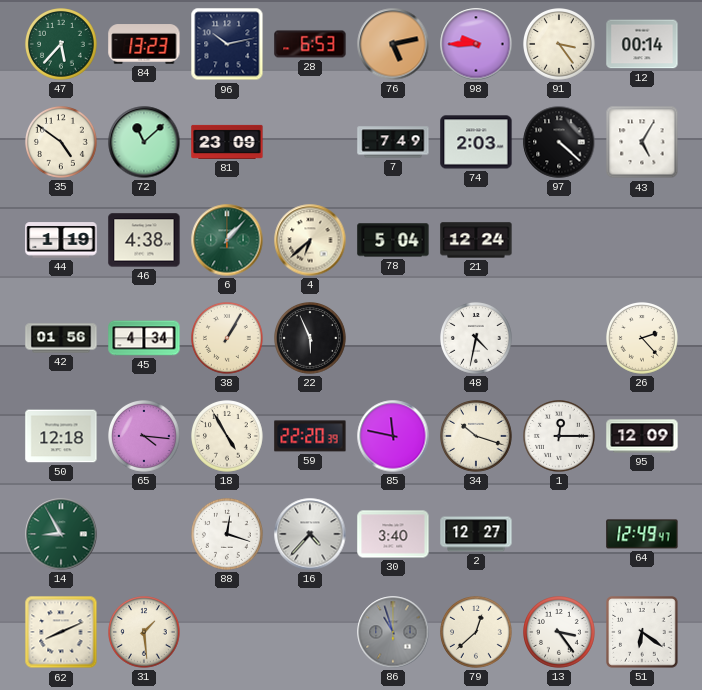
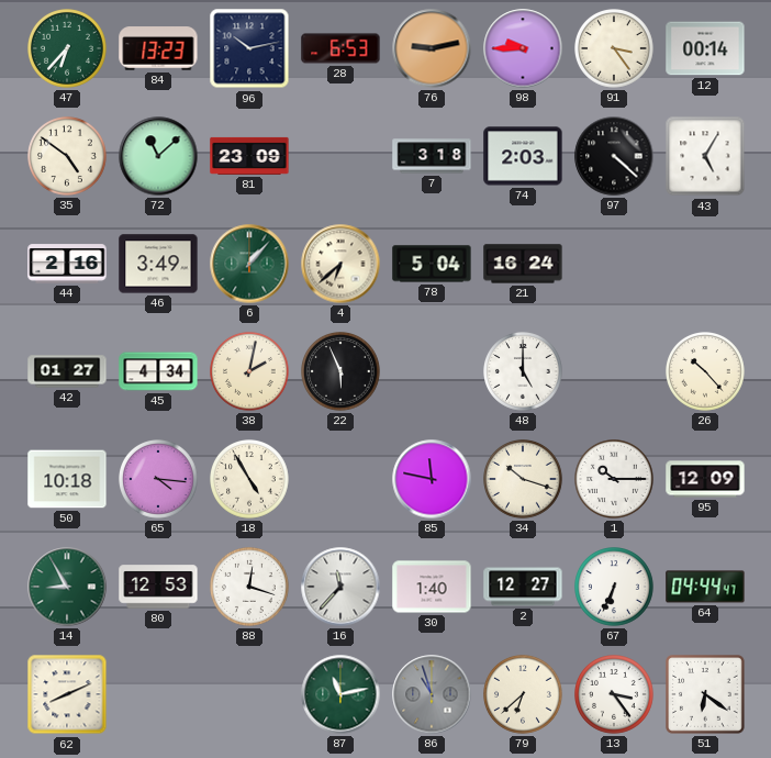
47: 5:37 -> 6:37 (68, 49)
76: 5:13 -> 9:13 (432, 48)
7: 7:49 -> 3:18 (432, 156)
44: 1:19 -> 2:16 (67, 264)
46: 4:38 -> 3:49 (158, 264)
21: 12:24 -> 16:24 (523, 264)
42: 01:56 -> 01:27 (67, 371)
38: 1:05 -> 2:02 (250, 372)
48: 4:32 -> 5:00 (524, 372)
26: 2:23 -> 10:23 (706, 372)
50: 12:18 -> 10:18 (67, 479)
59: 22:20 -> none (310, 436)
1: 12:15 -> 10:15 (615, 480)
80: none -> 12:53 (158, 587)
16: 4:37 -> 11:37 (340, 587)
30: 3:40 -> 1:40 (432, 587)
67: none -> 6:34 (615, 588)
64: 12:49 -> 04:44 (705, 587)
31: 1:29 -> none (145, 633)
87: none -> 11:13 (340, 694)
79: 12:38 -> 6:38 (524, 695)
